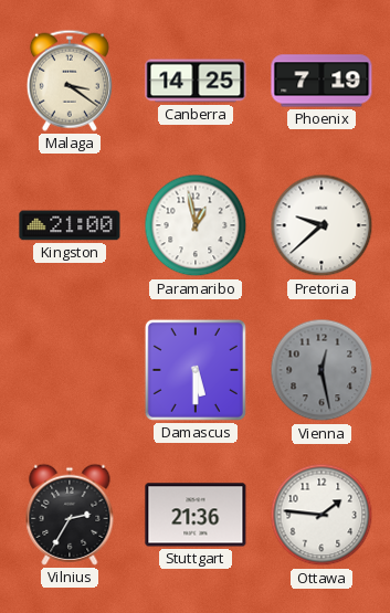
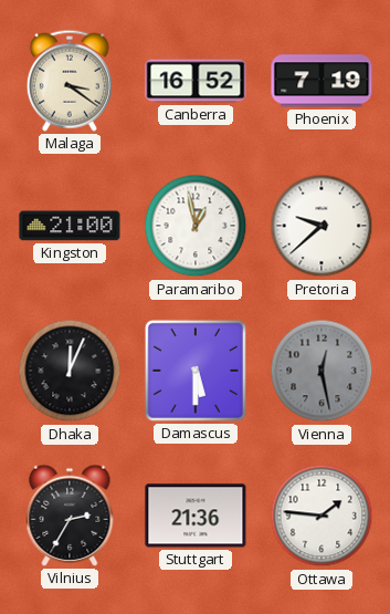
Canberra: 14:25 -> 16:52 (196, 81)
Dhaka: none -> 12:04 (70, 371)
